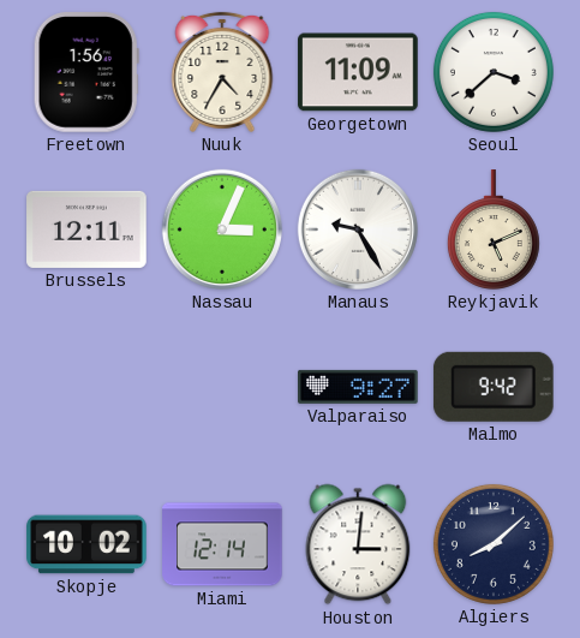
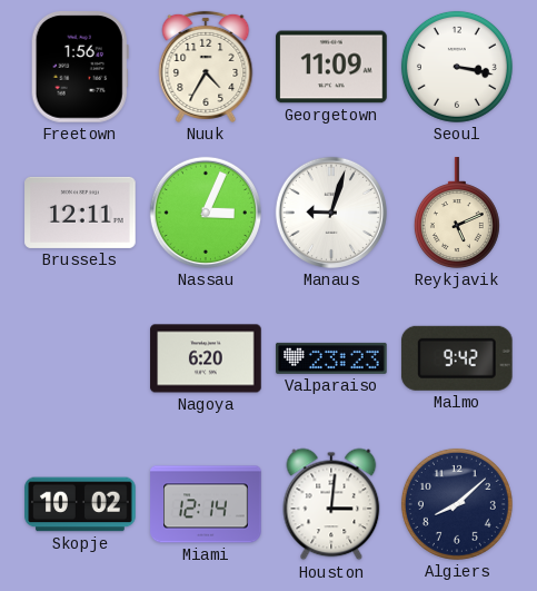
Seoul: 3:38 -> 3:17 (457, 67)
Manaus: 9:25 -> 9:03 (331, 213)
Nagoya: none -> 6:20 (206, 358)
Valparaiso: 9:27 -> 23:23 (331, 358)
